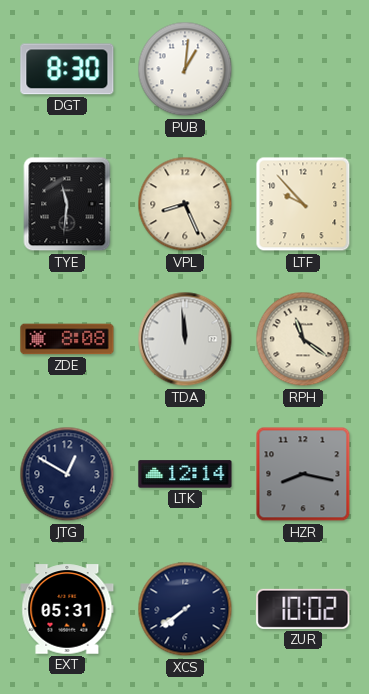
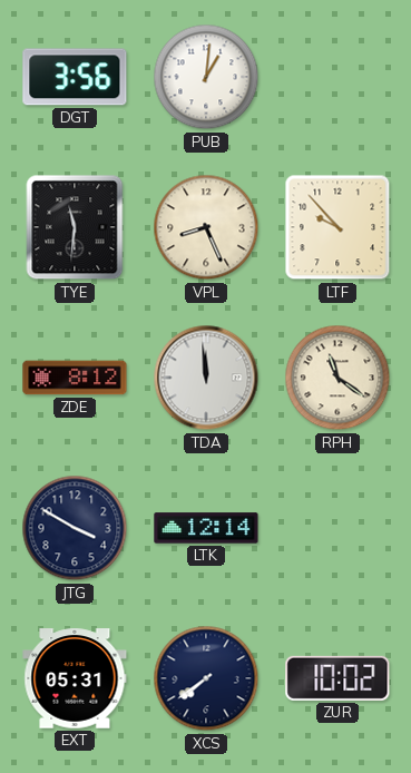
DGT: 8:30 -> 3:56 (75, 77)
ZDE: 8:08 -> 8:12 (75, 378)
JTG: 12:50 -> 3:50 (75, 528)
HZR: 8:17 -> none (303, 474)
